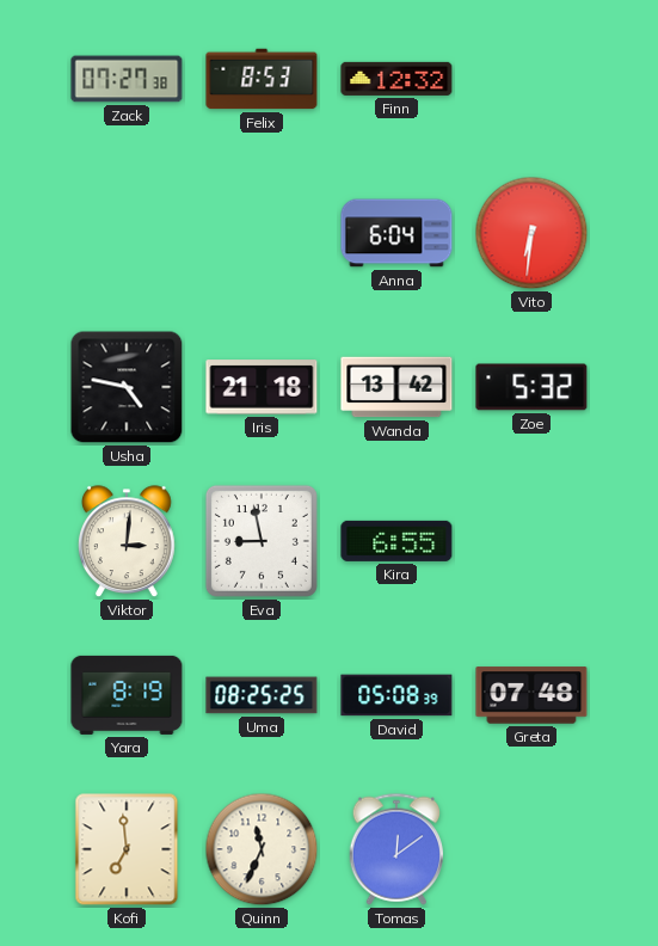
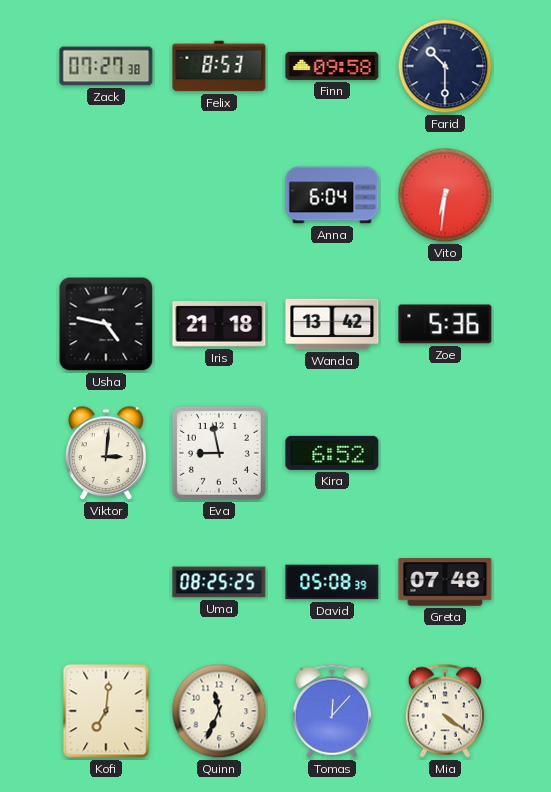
Finn: 12:32 -> 09:58 (332, 66)
Farid: none -> 10:30 (445, 66)
Zoe: 5:32 -> 5:36 (445, 324)
Kira: 6:55 -> 6:52 (332, 453)
Yara: 8:19 -> none (127, 695)
Kofi: 6:59 -> 7:01 (106, 711)
Tomas: 12:09 -> 12:07 (331, 711)
Mia: none -> 4:21 (444, 711)
